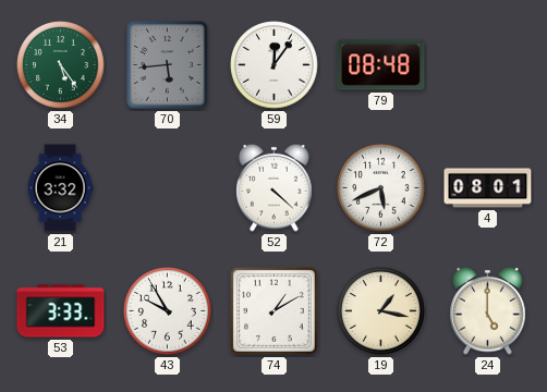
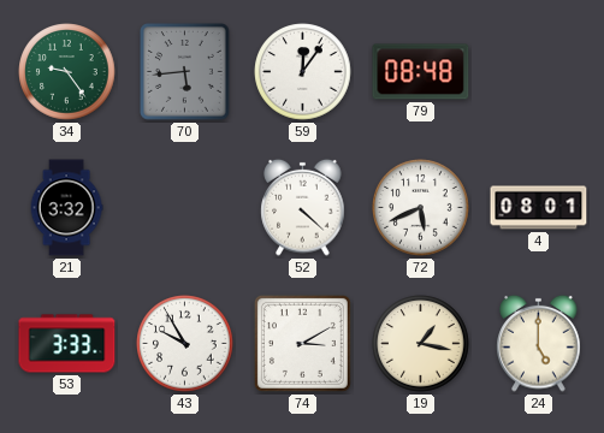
34: 5:24 -> 9:24 (67, 72)
74: 1:10 -> 3:10 (302, 343)
